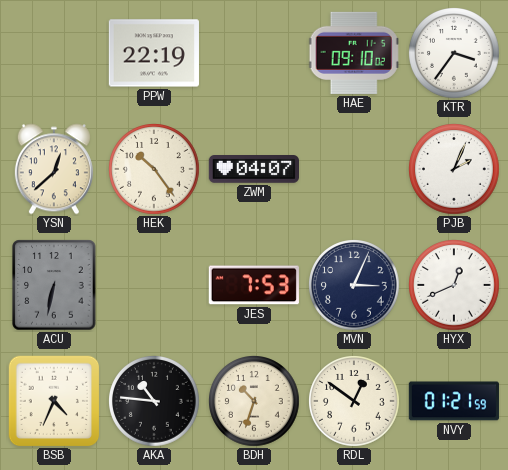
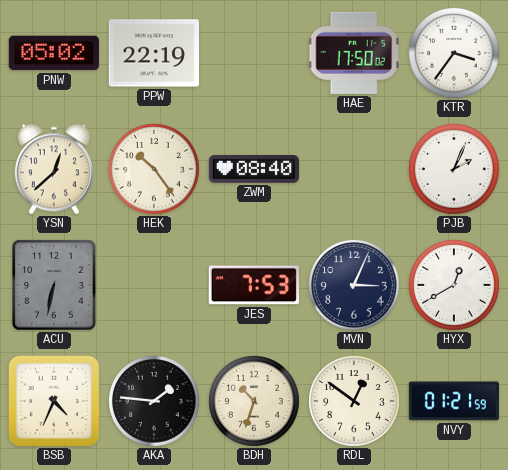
PNW: none -> 05:02 (54, 53)
HAE: 09:10 -> 17:50 (354, 53)
ZWM: 04:07 -> 08:40 (253, 169)
HYX: 12:41 -> 12:40 (455, 286)
AKA: 10:46 -> 1:46 (155, 402)
